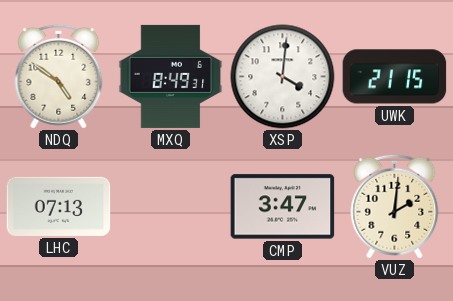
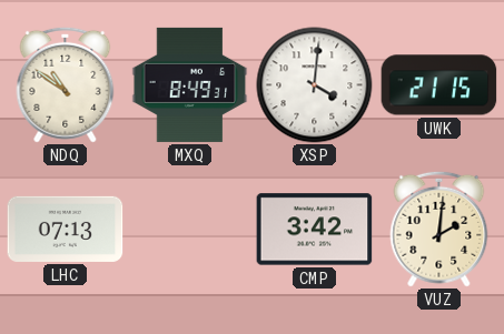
NDQ: 4:51 -> 10:51 (66, 84)
CMP: 3:47 -> 3:42 (315, 230)
